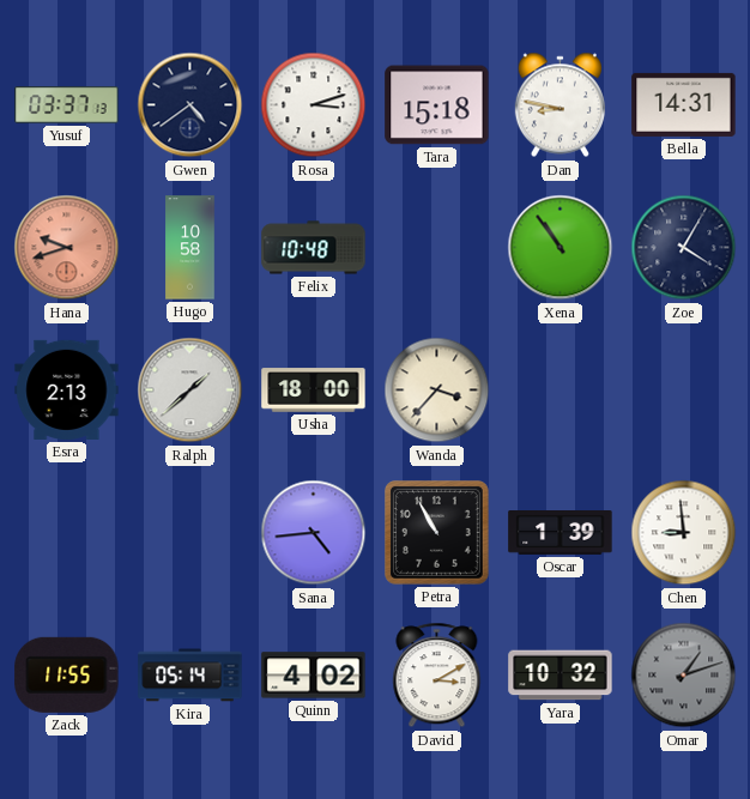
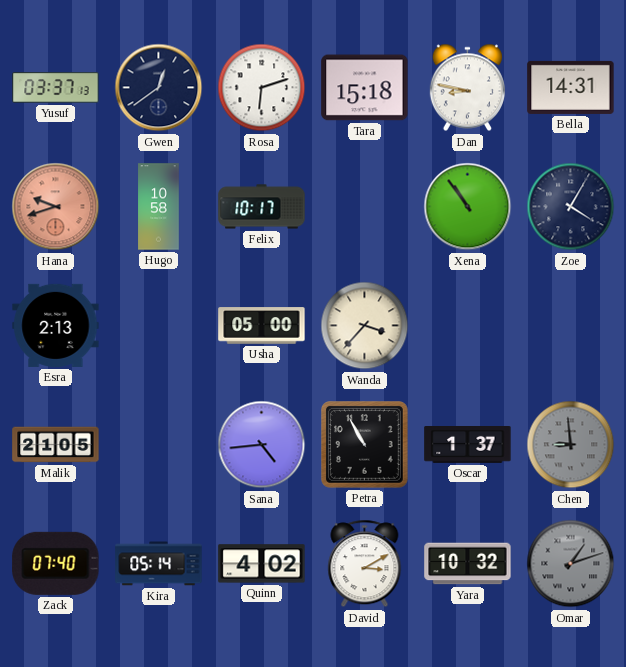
Gwen: 4:39 -> 12:39 (159, 88)
Rosa: 3:12 -> 6:12 (262, 88)
Felix: 10:48 -> 10:17 (262, 207)
Ralph: 1:38 -> none (190, 391)
Usha: 18:00 -> 05:00 (262, 326)
Malik: none -> 21:05 (56, 445)
Oscar: 1:39 -> 1:37 (468, 445)
Chen dial: white -> grey (571, 445)
Zack: 11:55 -> 07:40 (56, 563)
